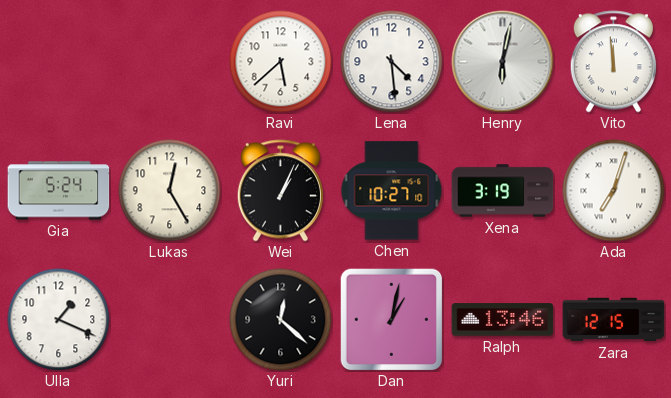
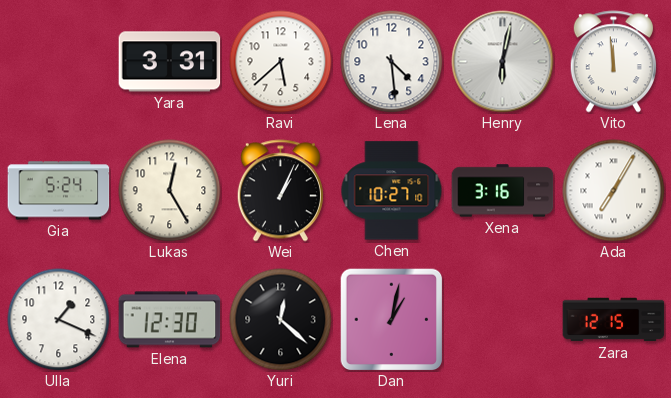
Yara: none -> 3:31 (170, 62)
Xena: 3:19 -> 3:16 (503, 191)
Ada: 7:03 -> 7:05 (614, 191)
Elena: none -> 12:30 (170, 320)
Ralph: 13:46 -> none (503, 320)
